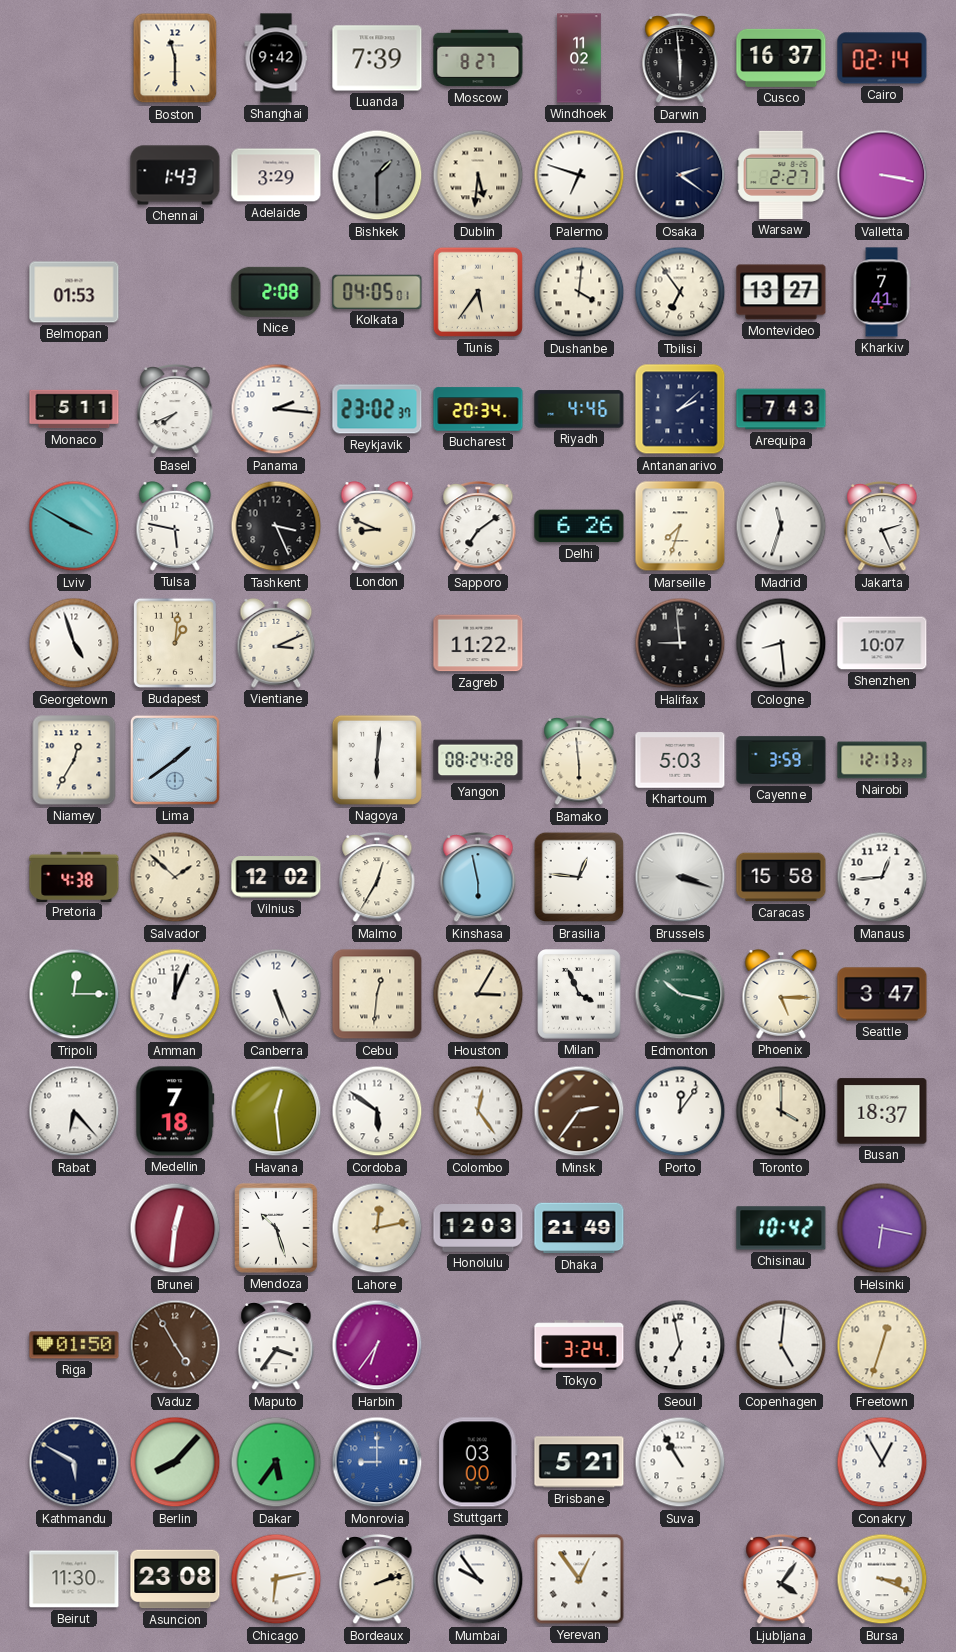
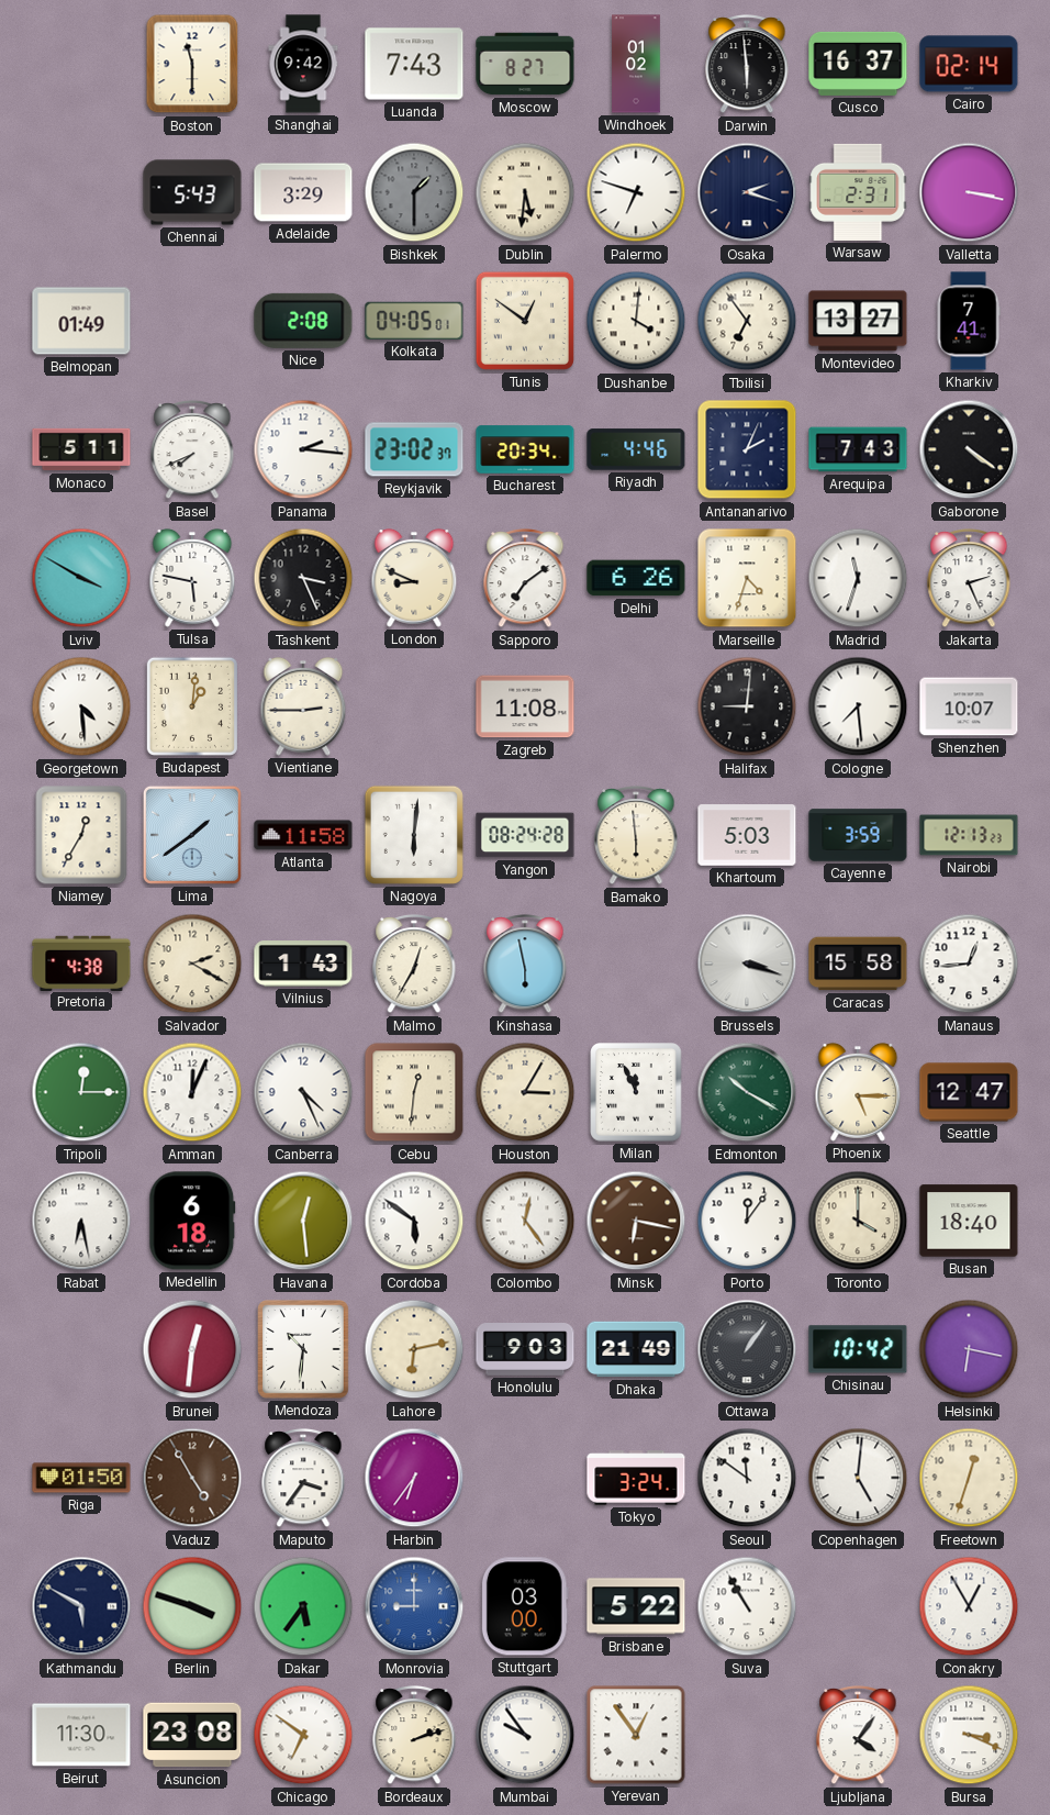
Luanda: 7:39 -> 7:43 (414, 64)
Windhoek: 11:02 -> 01:02 (636, 64)
Chennai: 1:43 -> 5:43 (192, 192)
Osaka: 2:21 -> 2:18 (747, 192)
Warsaw: 2:27 -> 2:31 (858, 192)
Belmopan: 01:53 -> 01:49 (81, 321)
Tunis: 5:36 -> 12:51 (525, 321)
Antananarivo: 2:08 -> 2:04 (747, 449)
Gaborone: none -> 4:21 (969, 449)
Marseille: 7:33 -> 4:33 (747, 578)
Georgetown: 4:57 -> 4:29 (81, 706)
Vientiane: 3:11 -> 2:45 (303, 706)
Zagreb: 11:22 -> 11:08 (525, 706)
Halifax: 8:59 -> 9:01 (747, 706)
Cologne: 8:29 -> 7:29 (858, 706)
Atlanta: none -> 11:58 (303, 835)
Salvador: 1:52 -> 2:20 (192, 964)
Vilnius: 12:02 -> 1:43 (303, 965)
Brasilia: 12:46 -> none (579, 877)
Canberra: 5:26 -> 4:26 (303, 1092)
Milan: 3:56 -> 11:56 (636, 1092)
Edmonton: 10:17 -> 10:20 (747, 1092)
Seattle: 3:47 -> 12:47 (969, 1092)
Rabat: 6:23 -> 6:28 (81, 1221)
Medellin: 7:18 -> 6:18 (192, 1221)
Minsk: 2:36 -> 6:17 (636, 1221)
Busan: 18:37 -> 18:40 (969, 1221)
Mendoza: 10:27 -> 10:31 (303, 1349)
Lahore: 12:13 -> 6:13 (414, 1349)
Honolulu: 12:03 -> 9:03 (525, 1350)
Ottawa: none -> 1:06 (747, 1349)
Seoul: 6:58 -> 11:51 (747, 1478)
Berlin: 8:07 -> 3:48 (192, 1606)
Brisbane: 5:21 -> 5:22 (636, 1606)
Chicago: 6:13 -> 6:51 (303, 1735)
